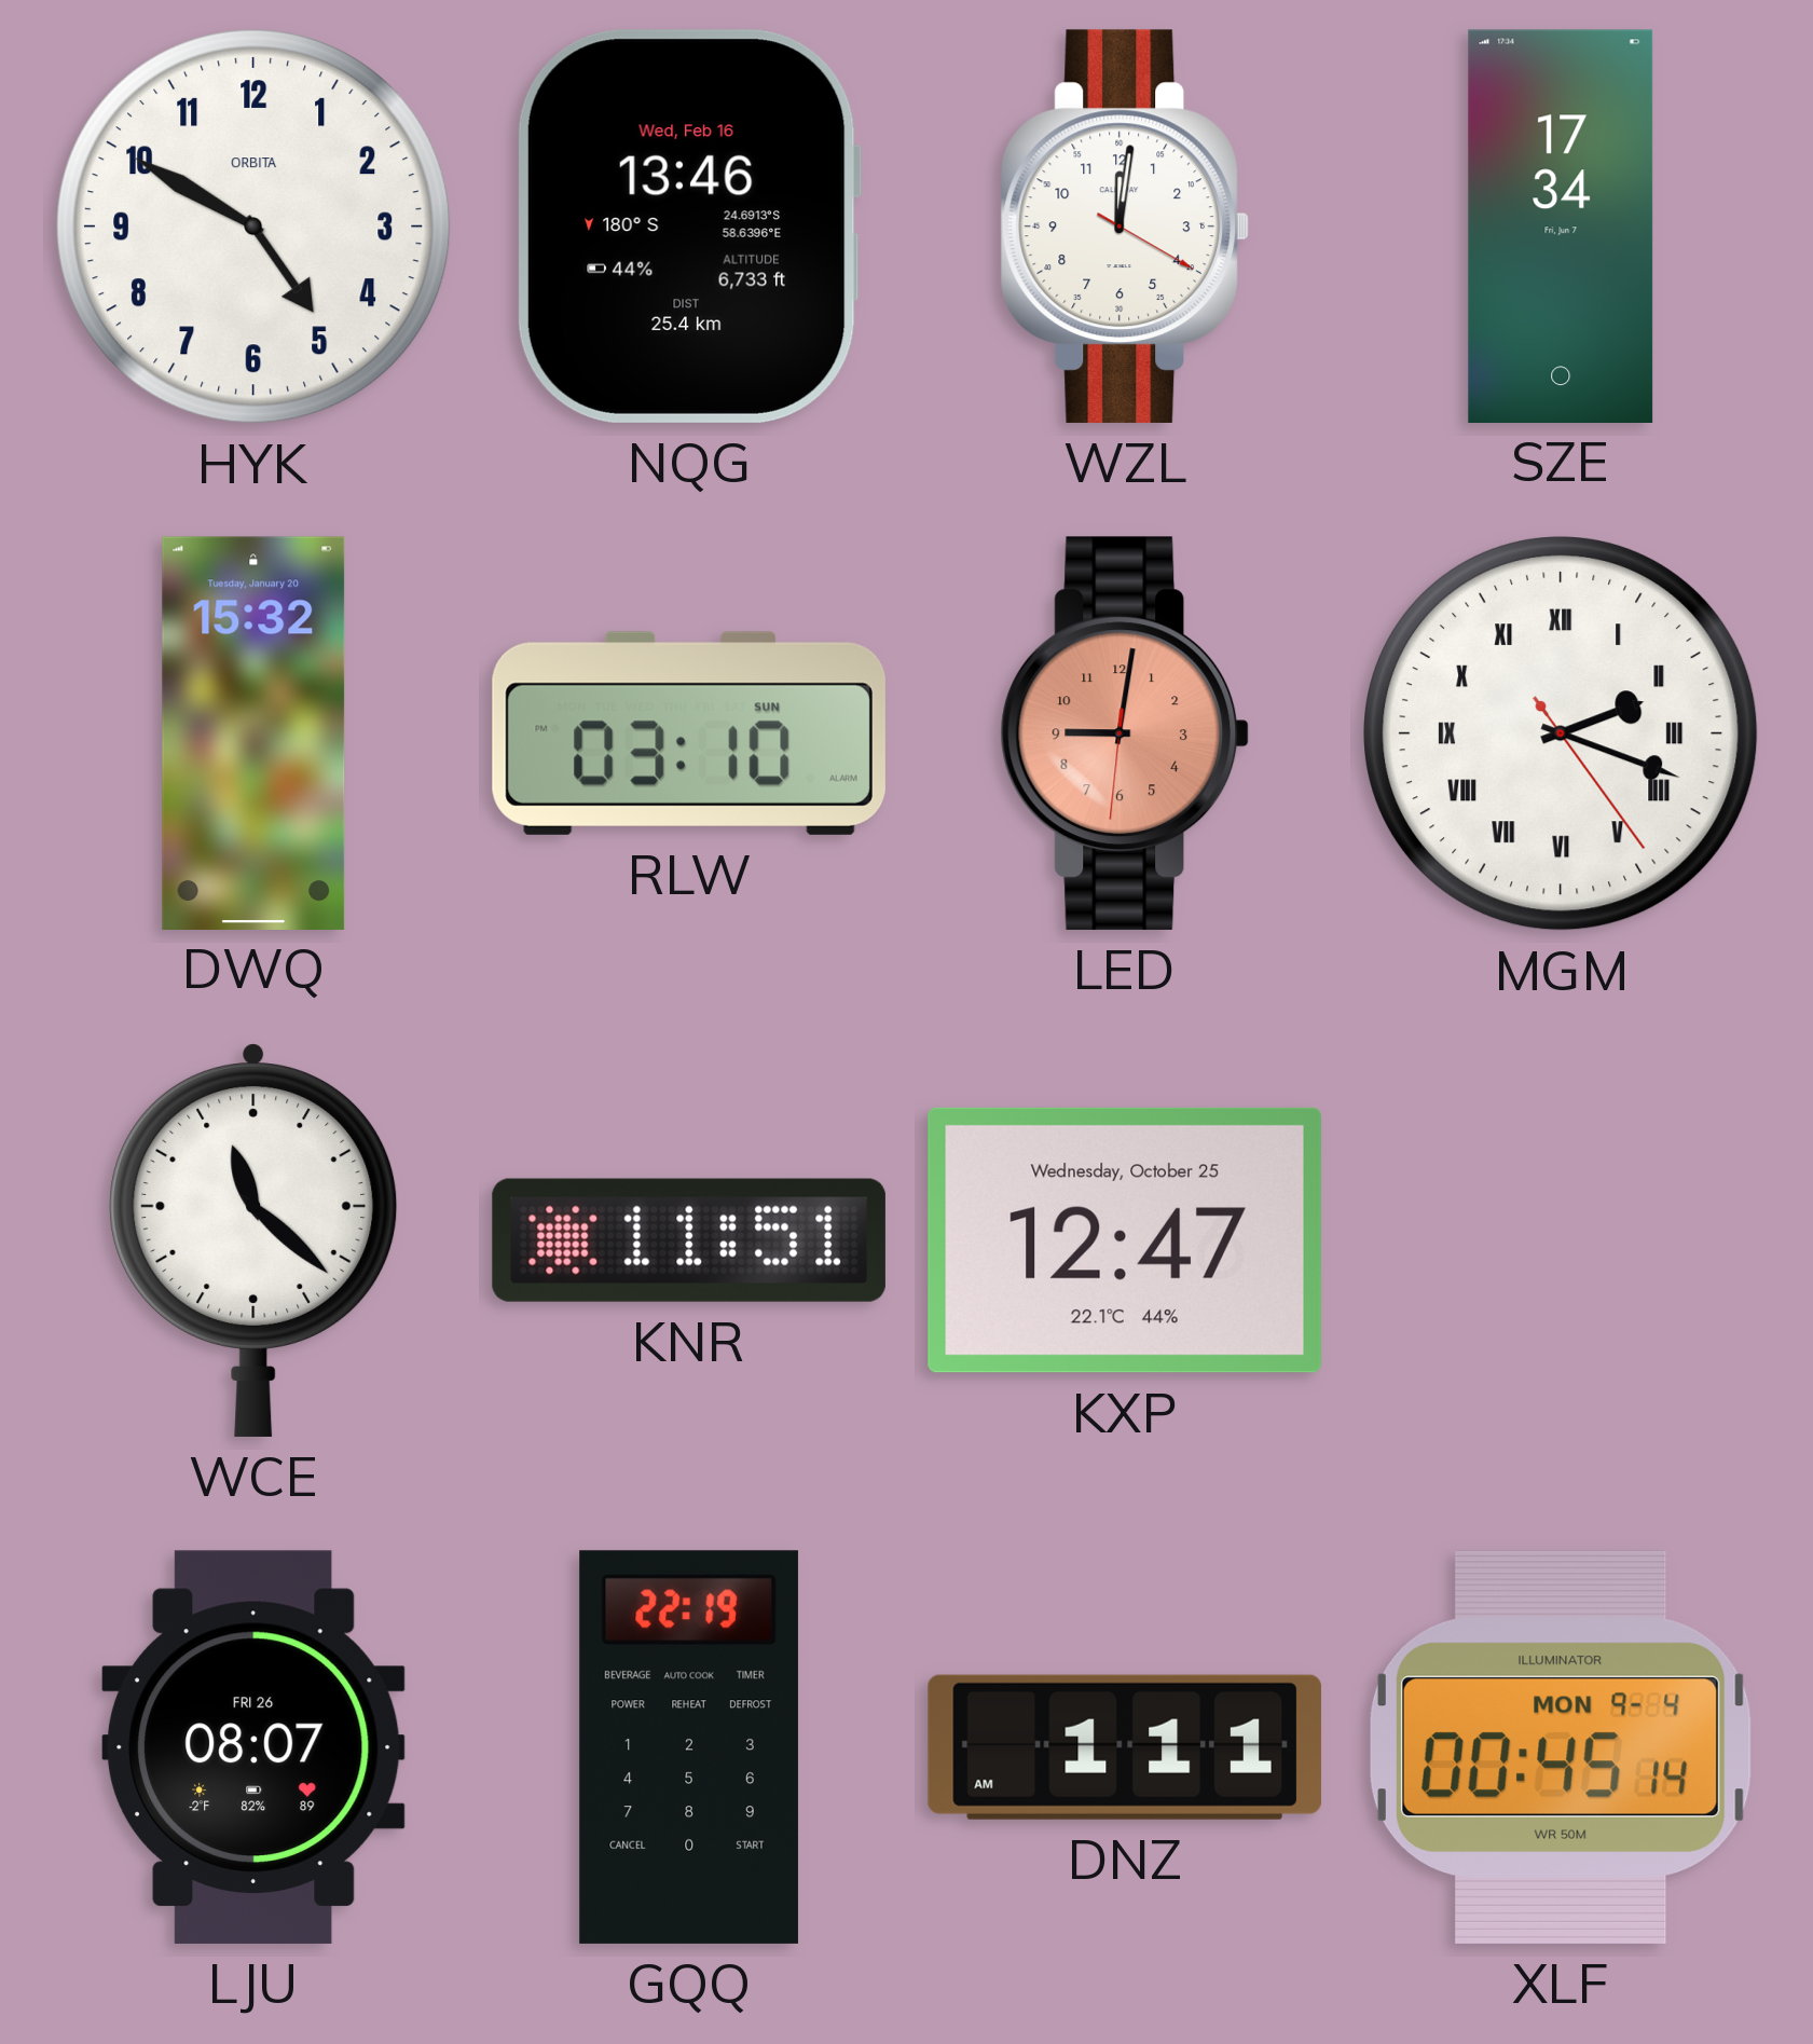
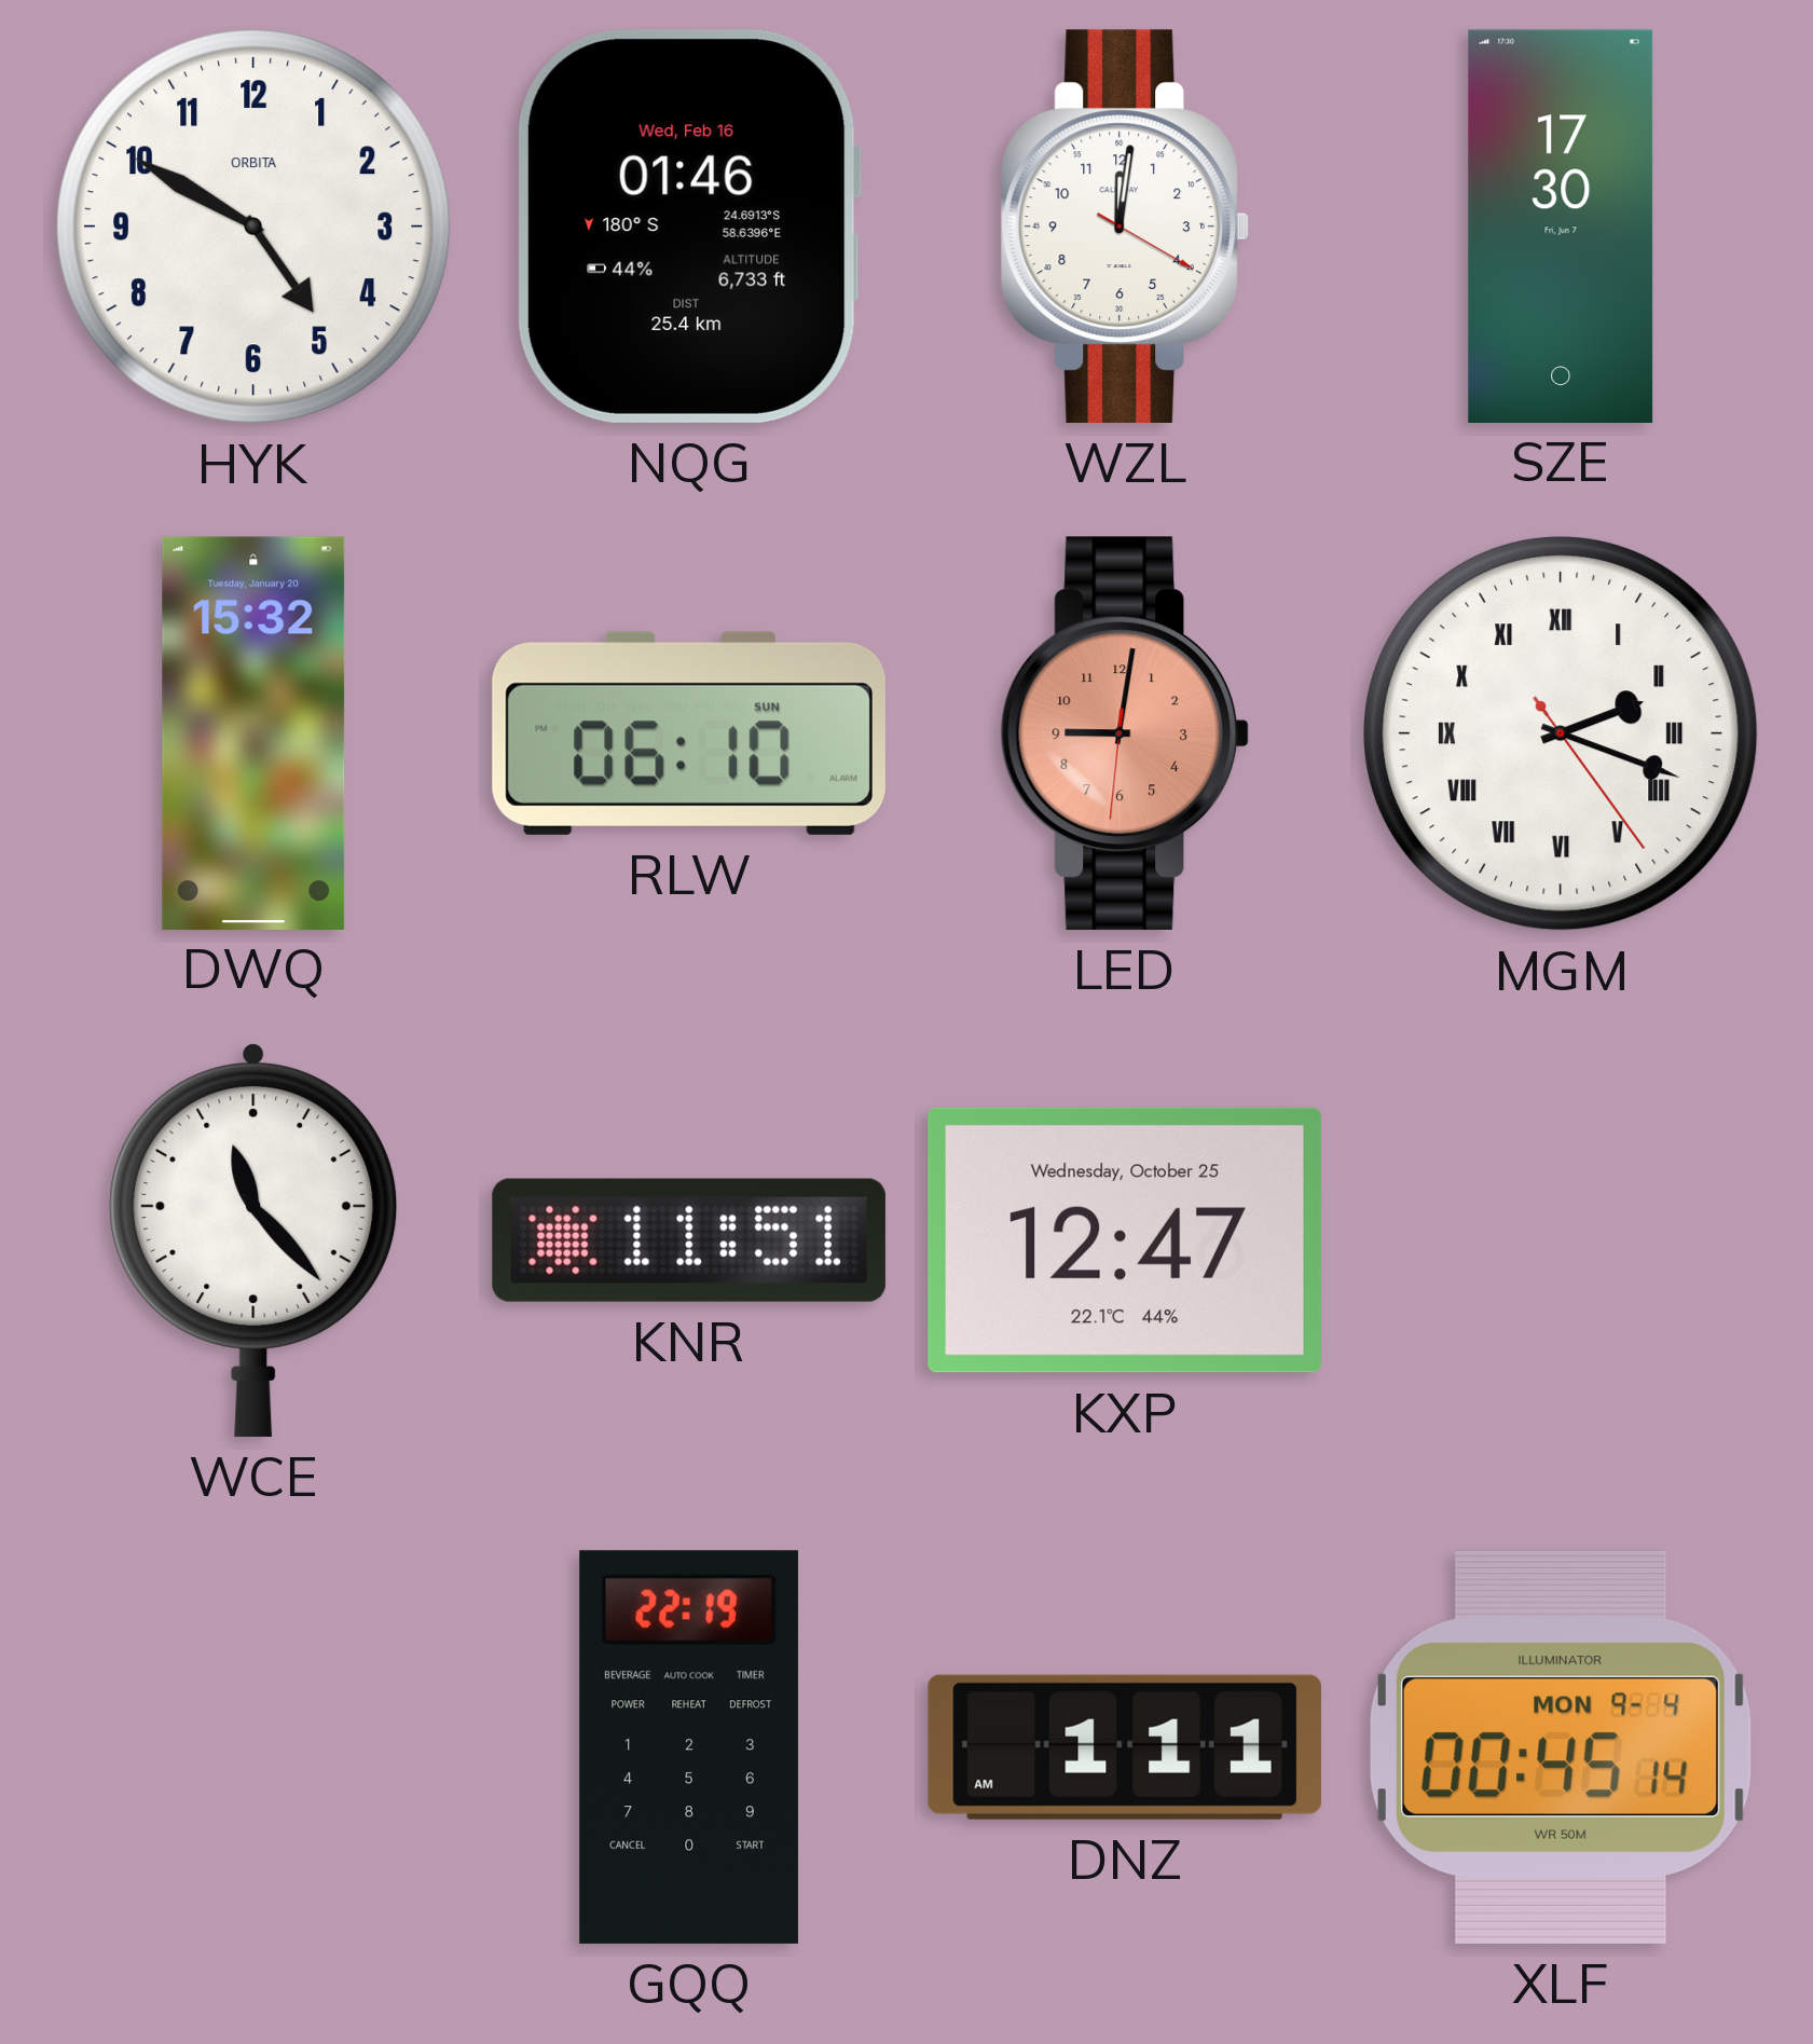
NQG: 13:46 -> 01:46 (689, 227)
SZE: 17:34 -> 17:30 (1561, 225)
RLW: 03:10 -> 06:10 (689, 733)
WCE: 11:22 -> 11:23 (253, 1240)
LJU: 08:07 -> none (255, 1747)
